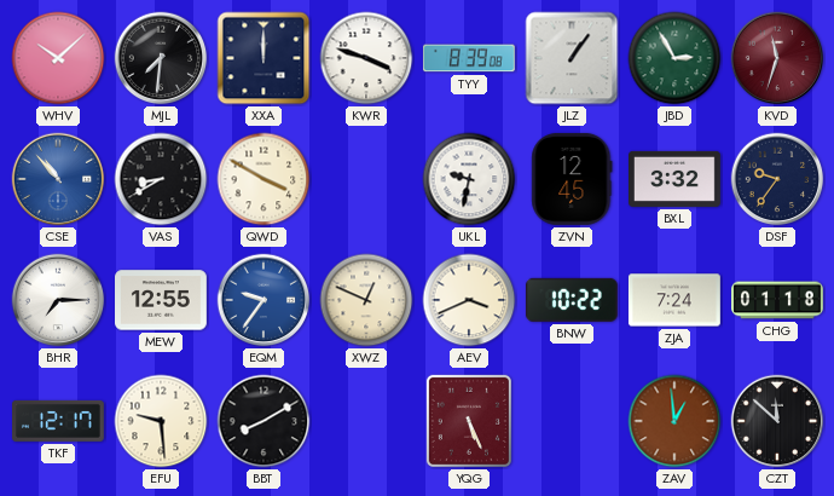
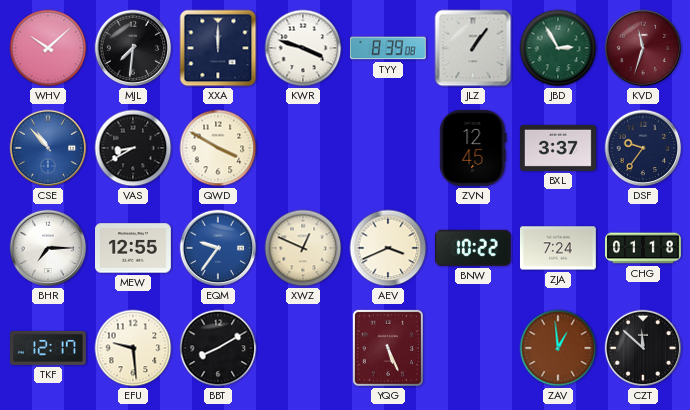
UKL: 9:32 -> none (469, 179)
BXL: 3:32 -> 3:37 (559, 148)
